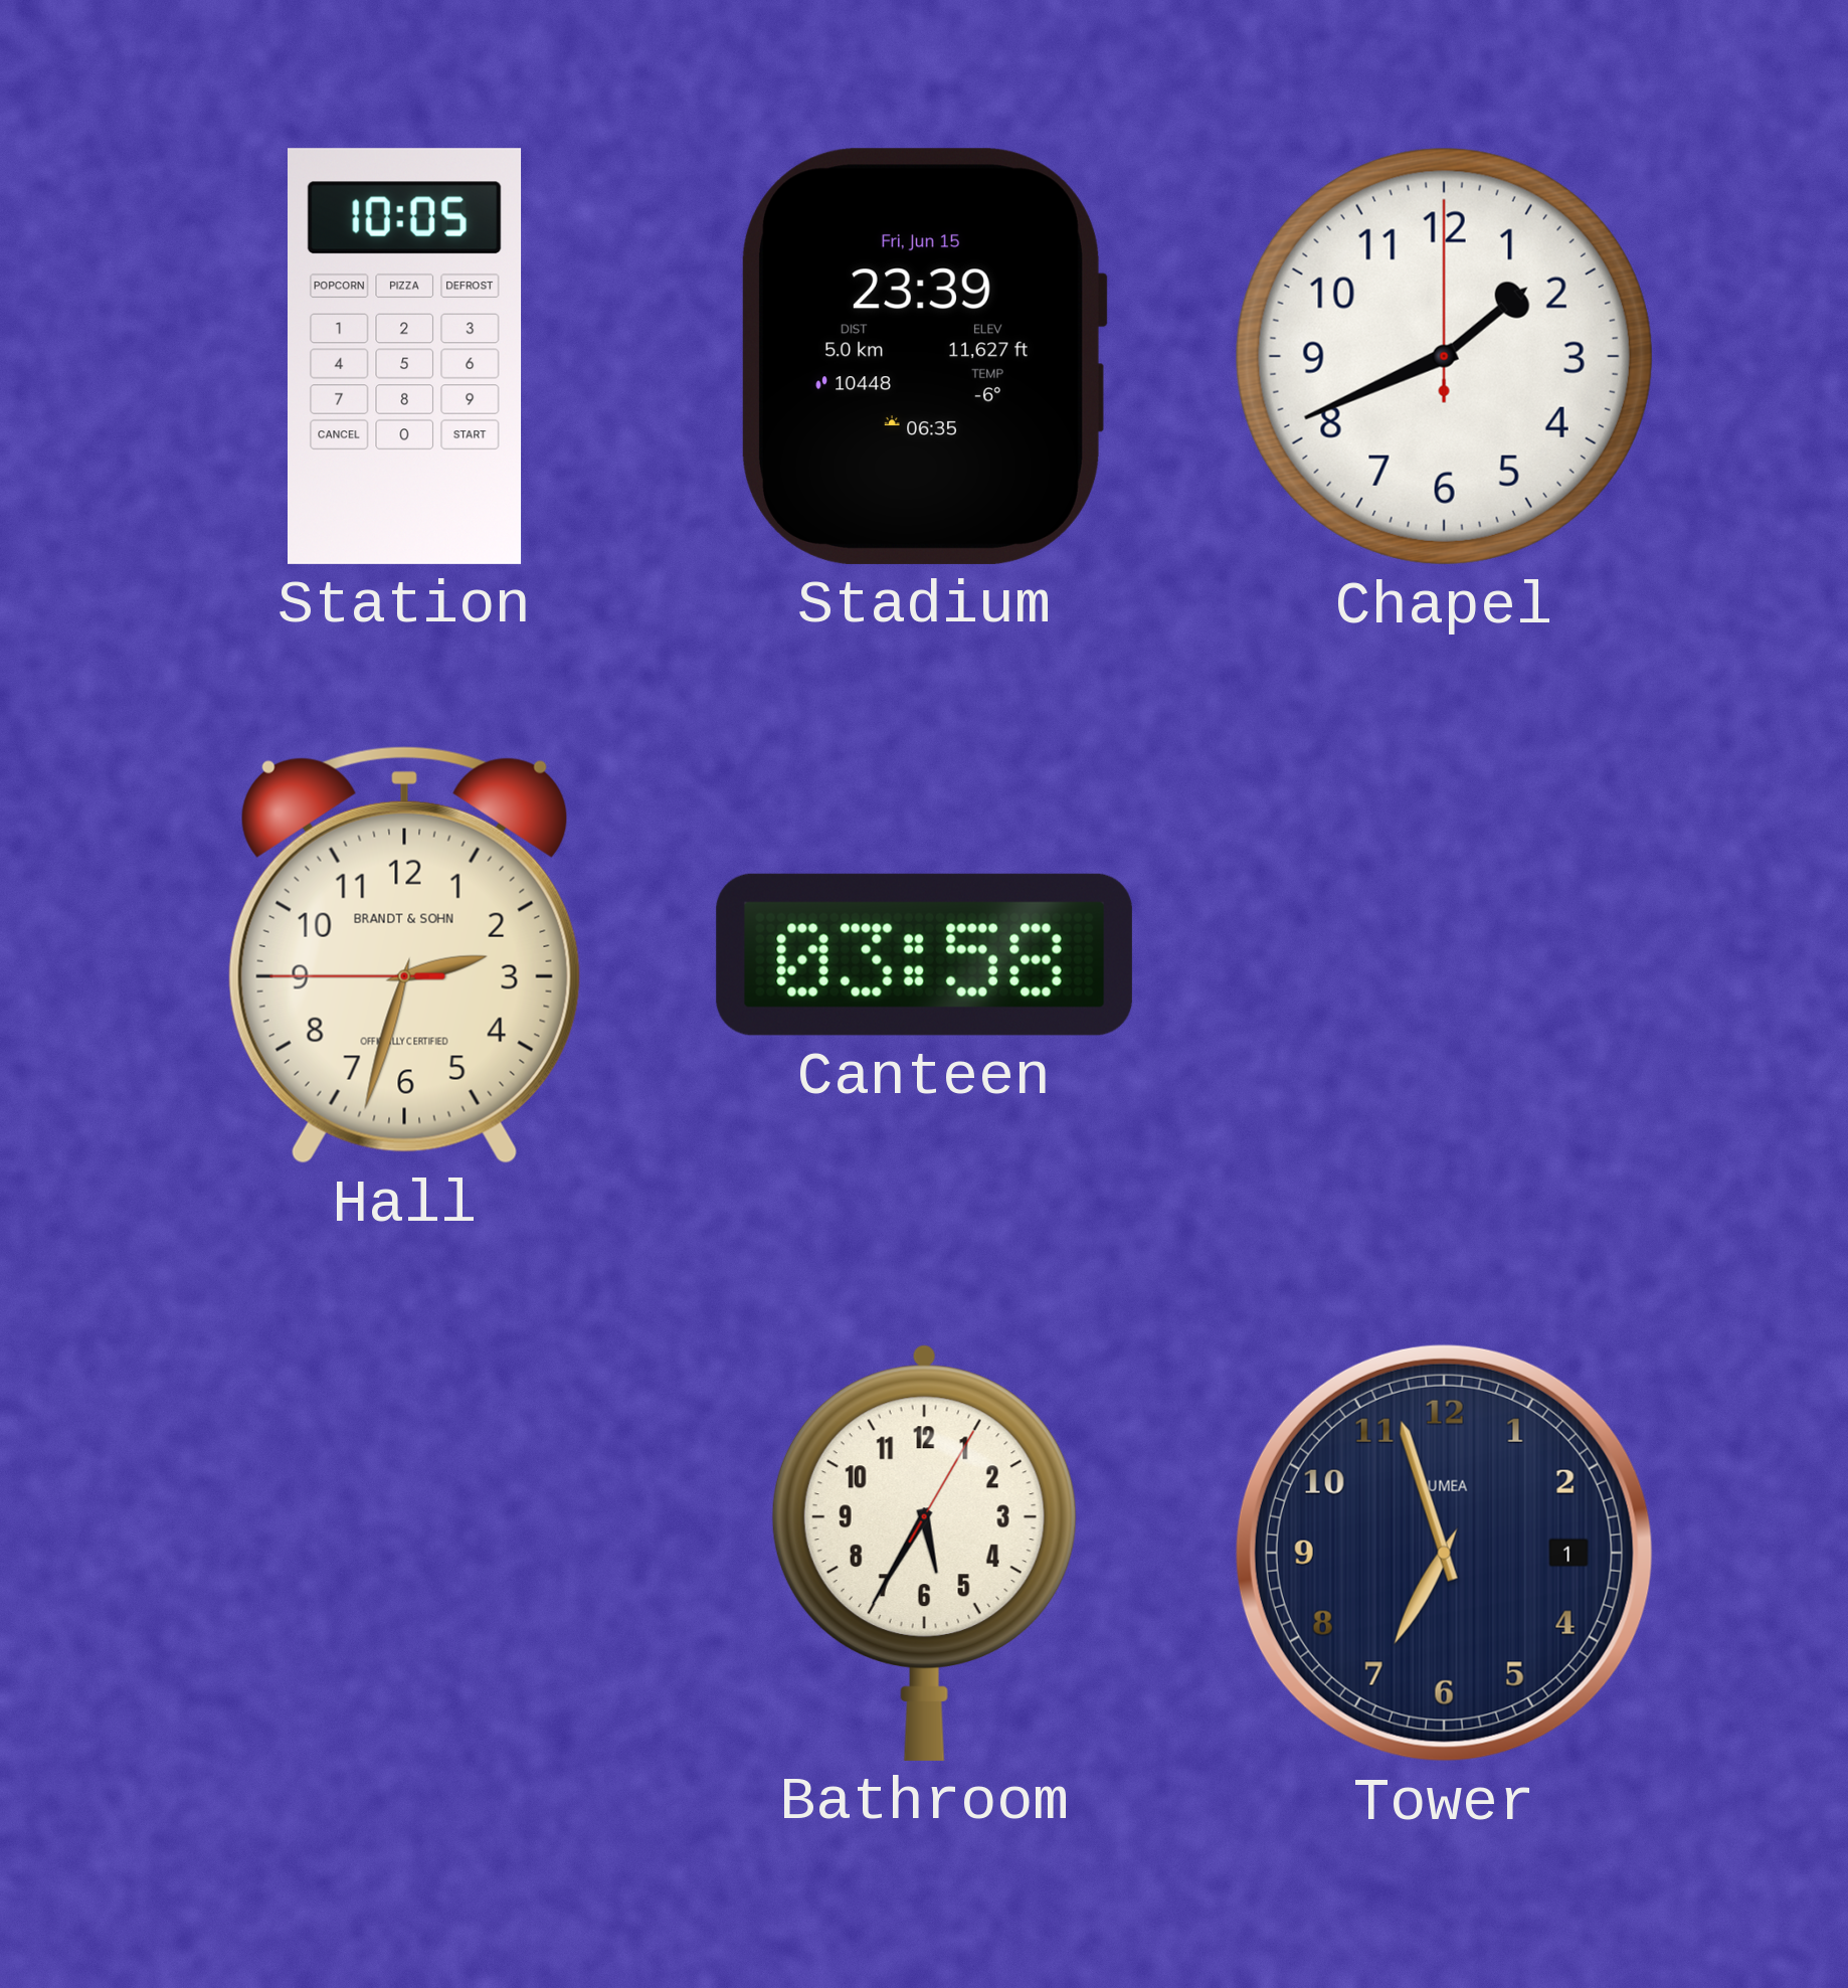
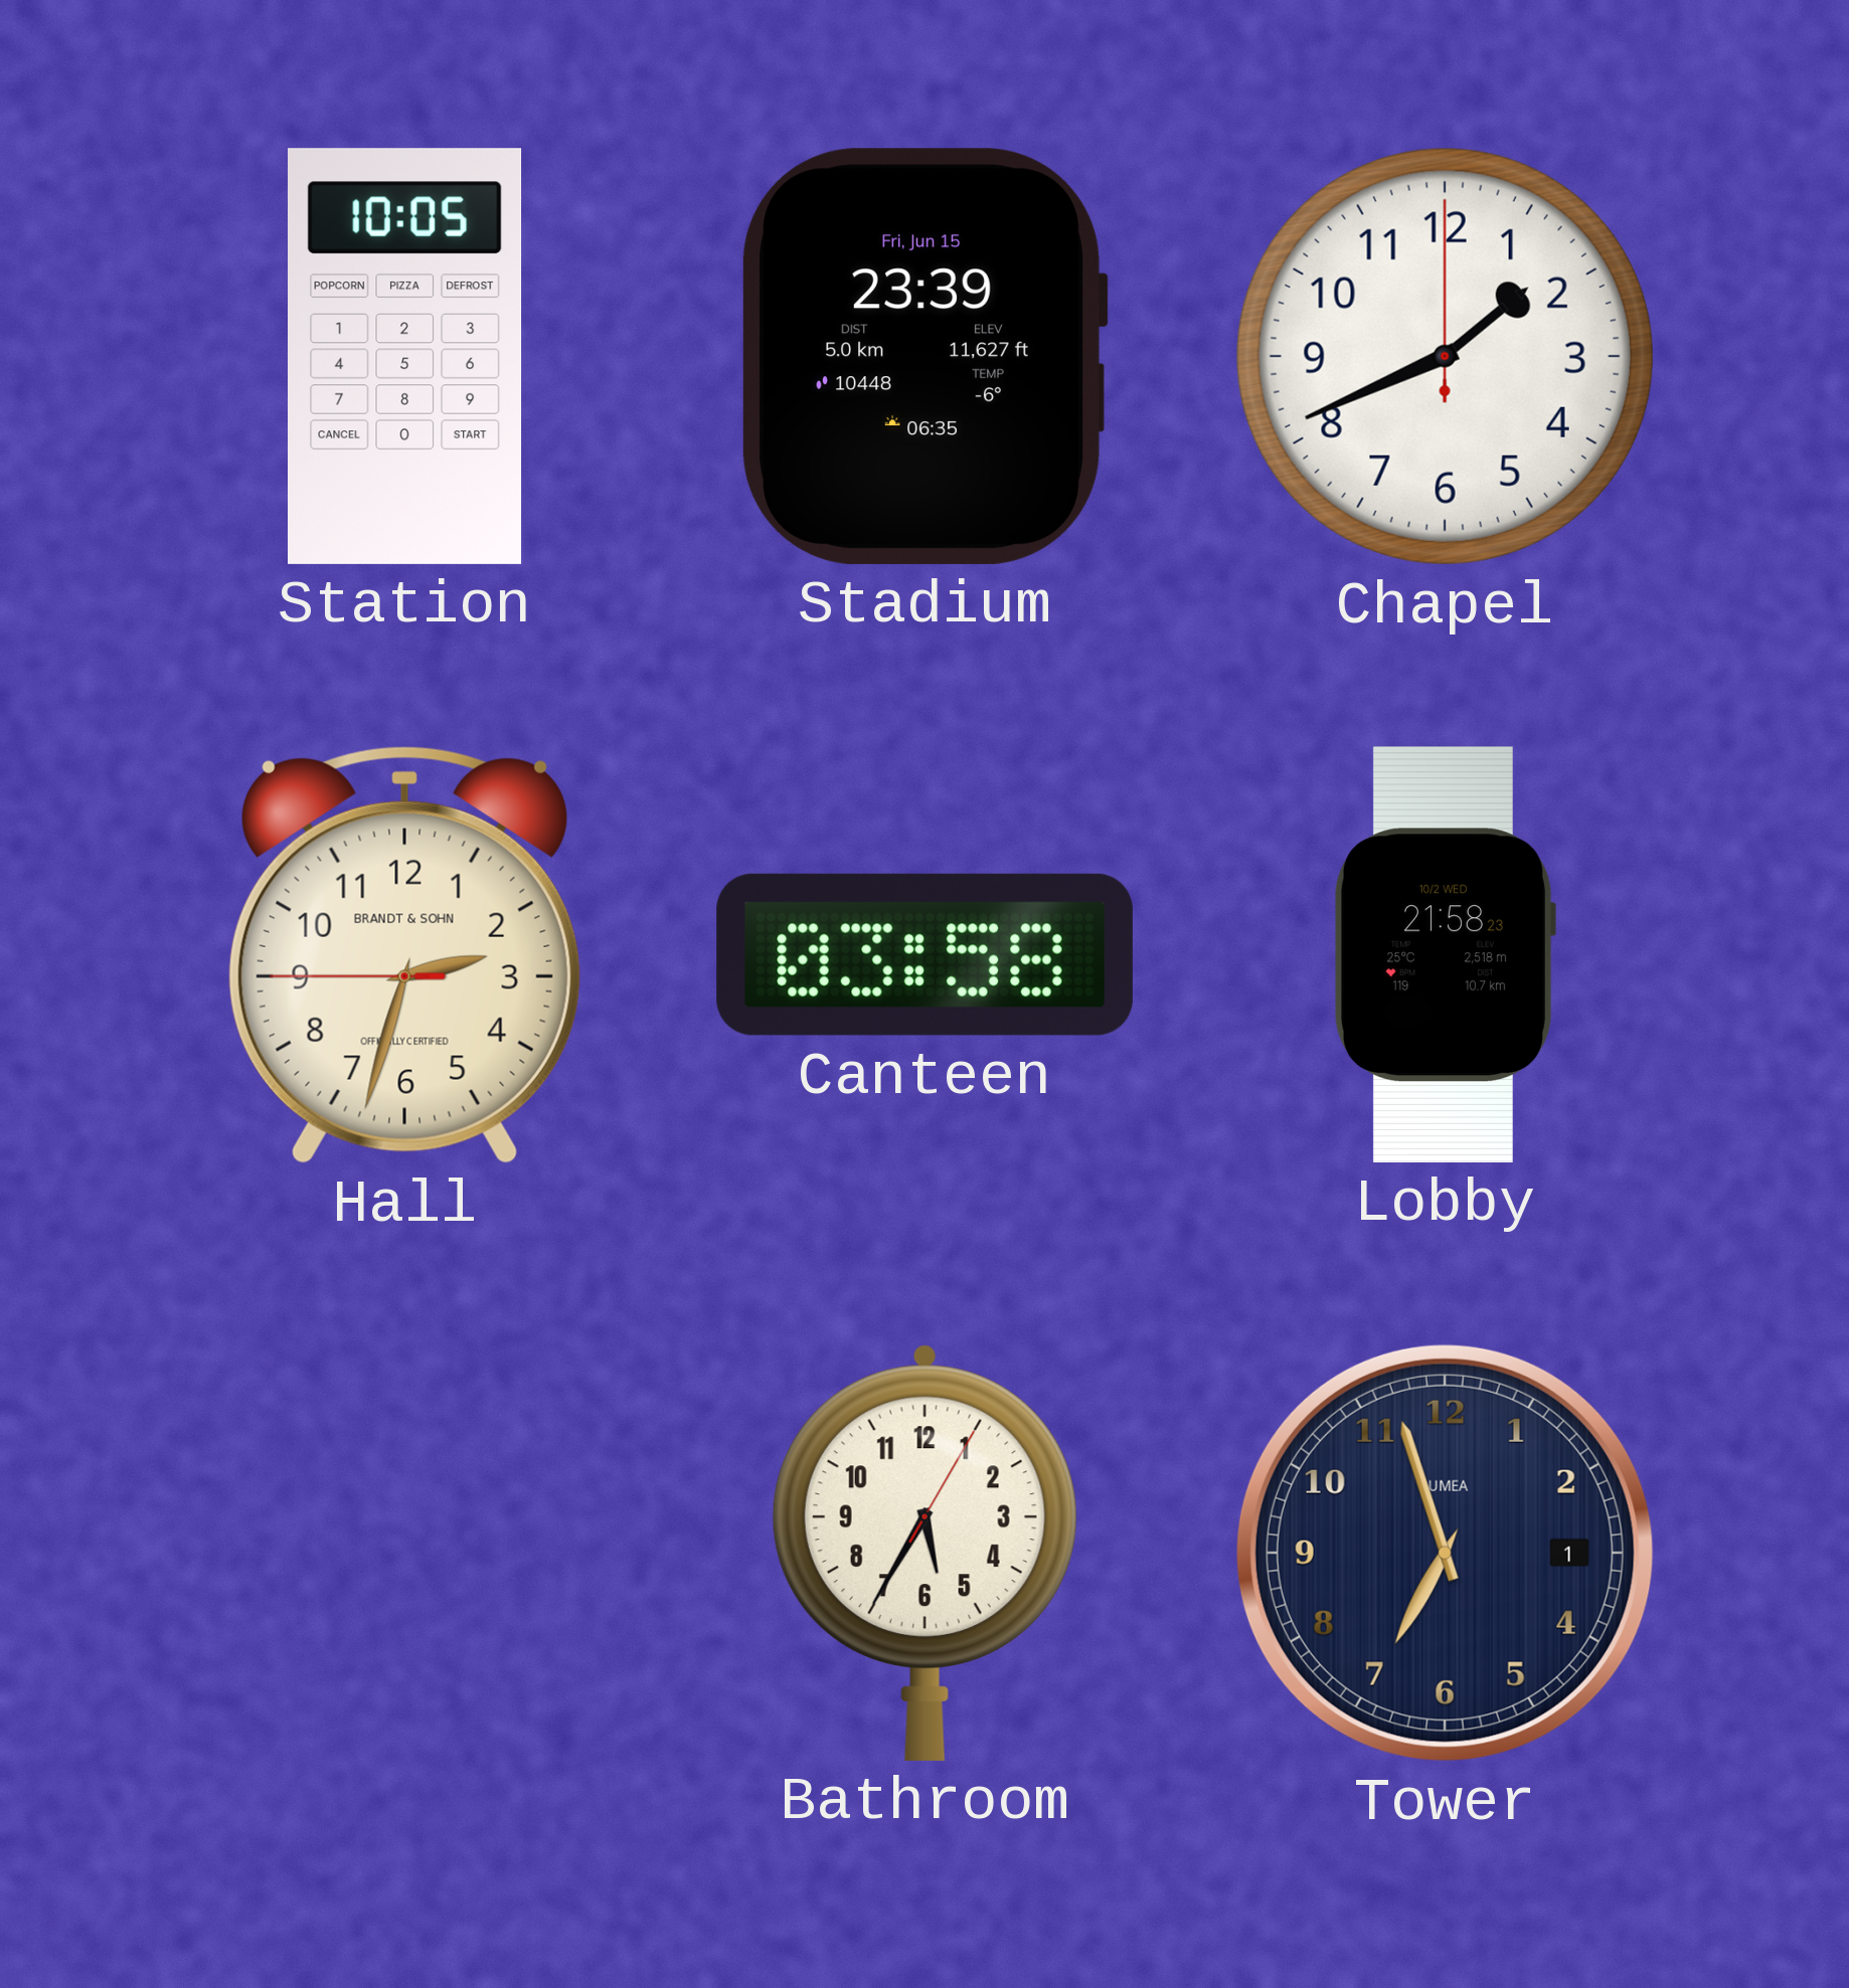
Lobby: none -> 21:58 (1445, 954)
